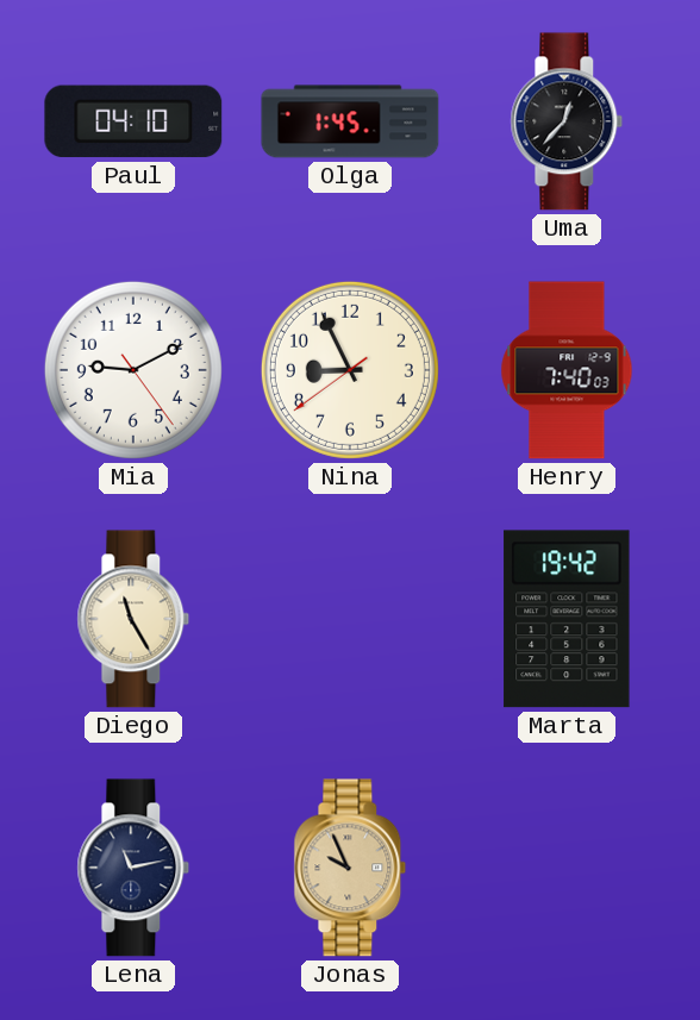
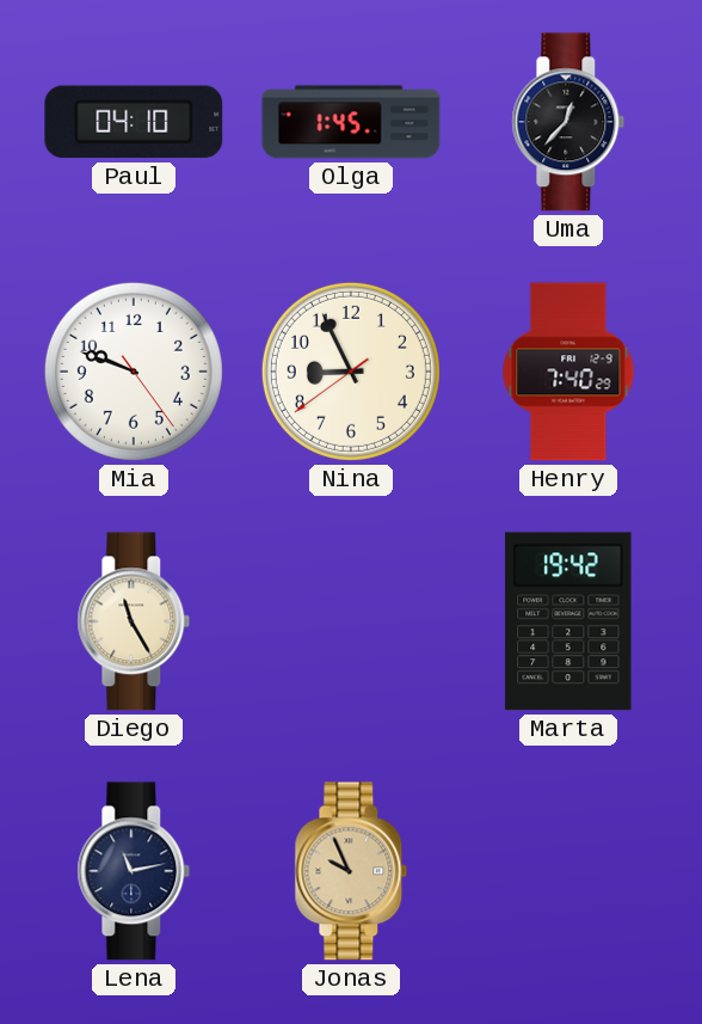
Mia: 9:10 -> 9:48 (134, 372)
Henry: 7:40:03 -> 7:40:29 (568, 372)
